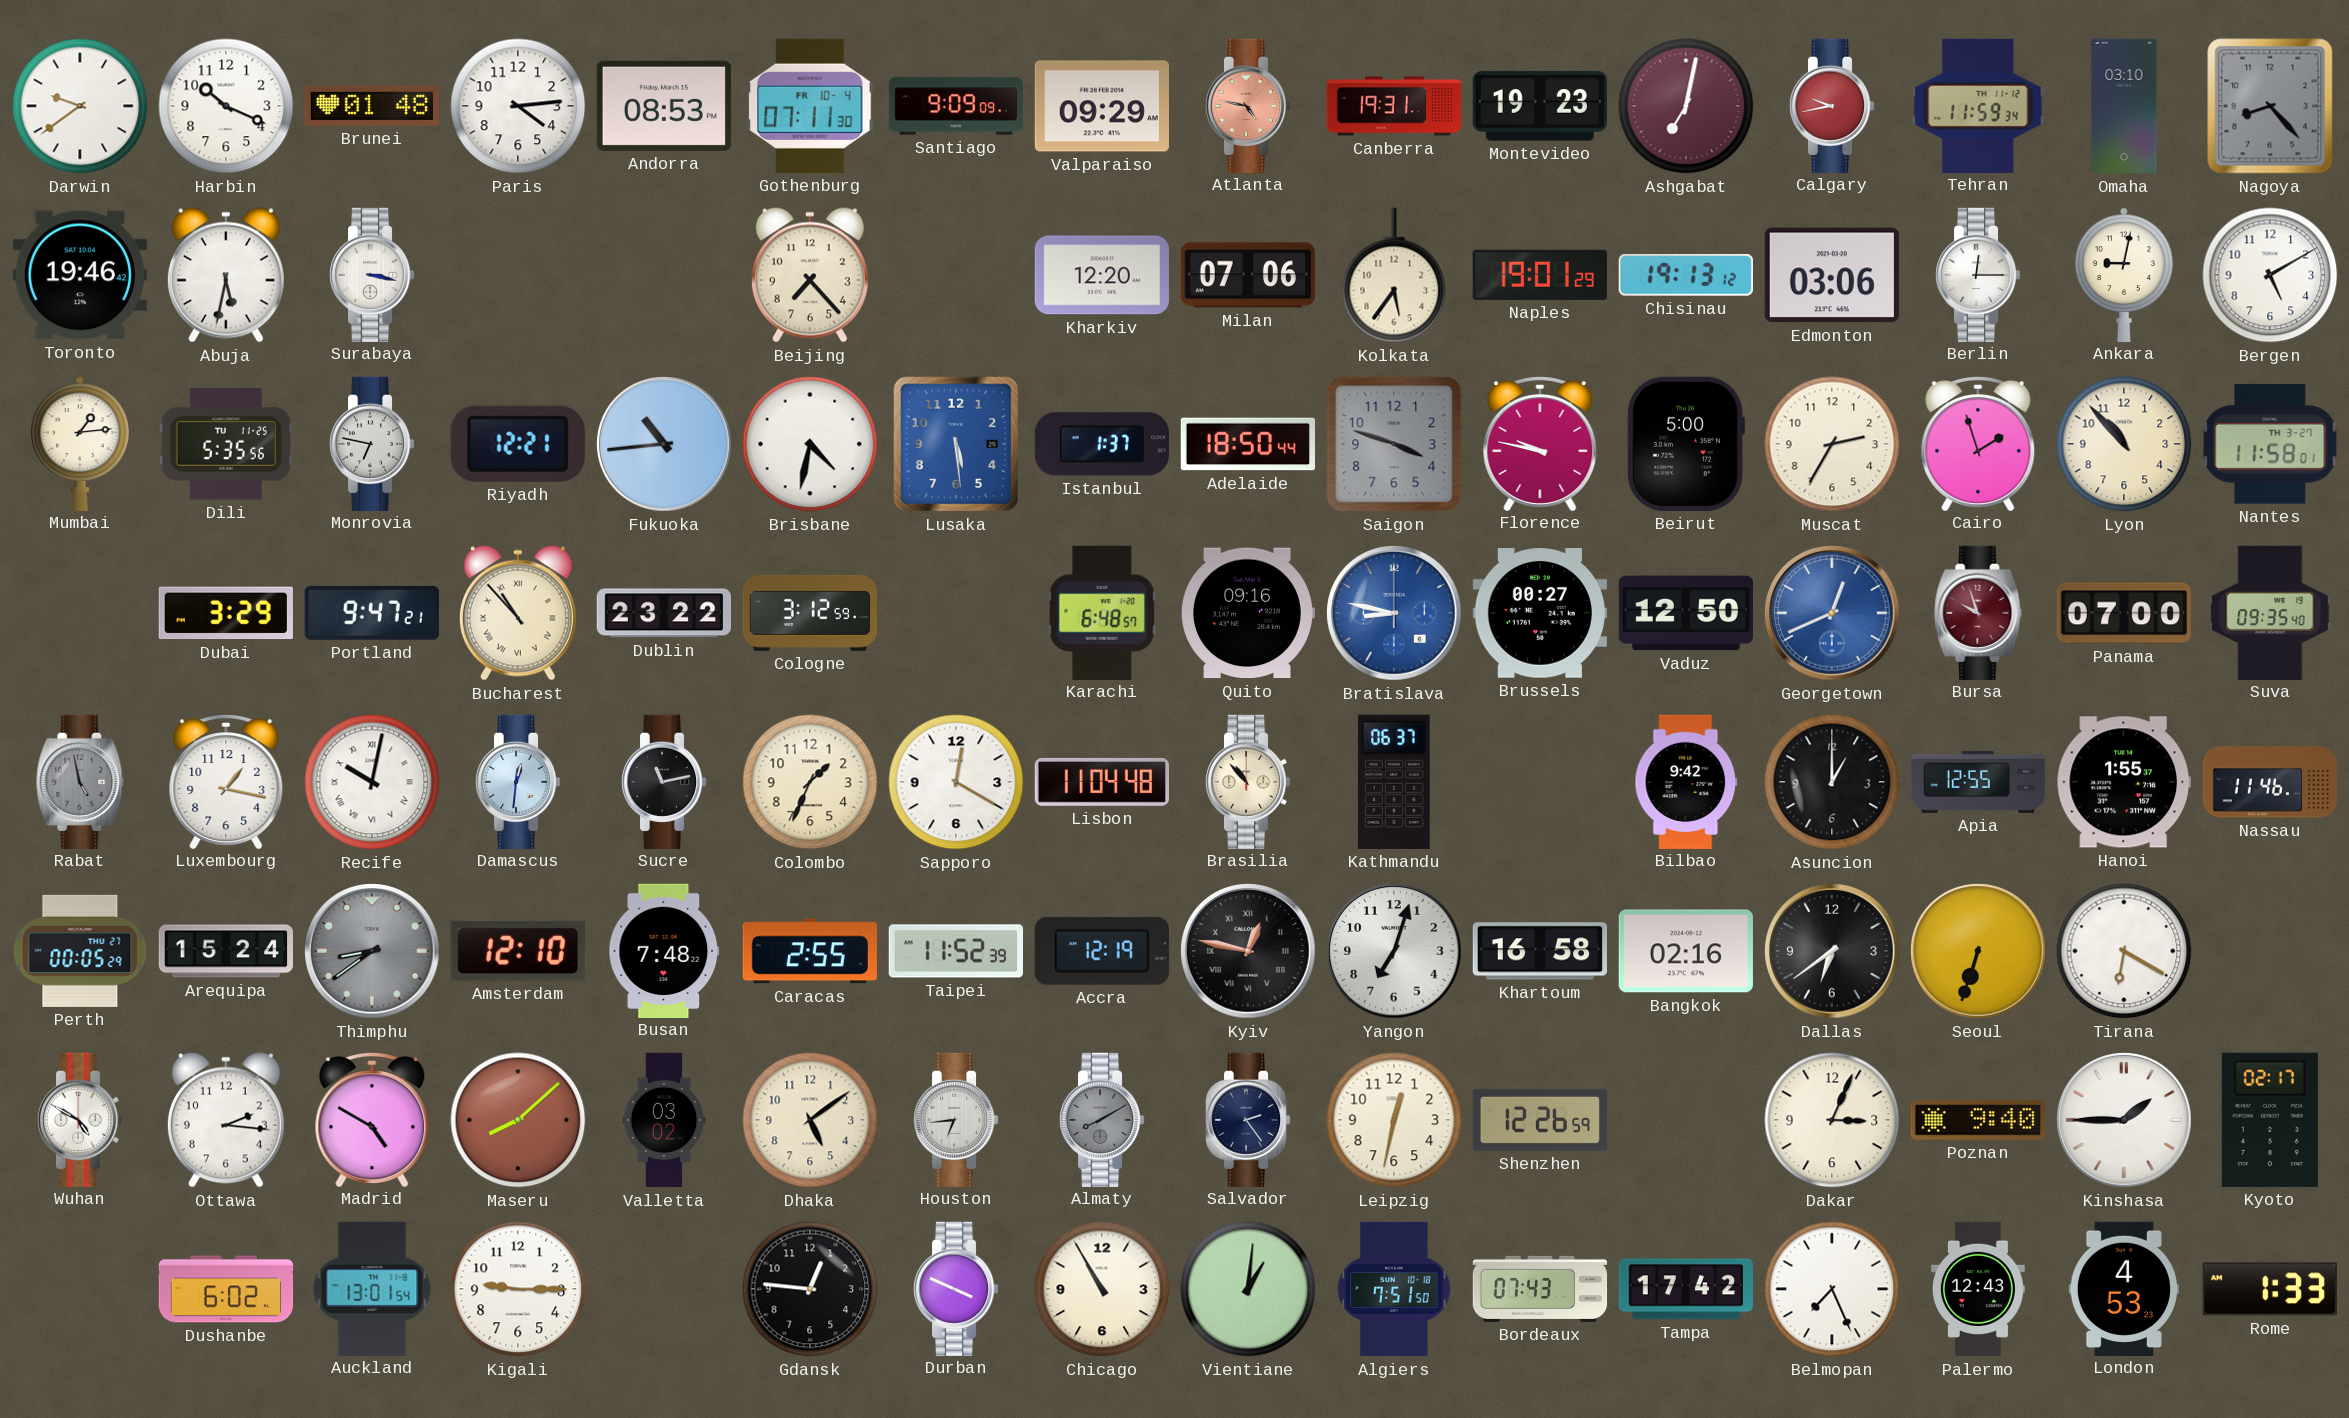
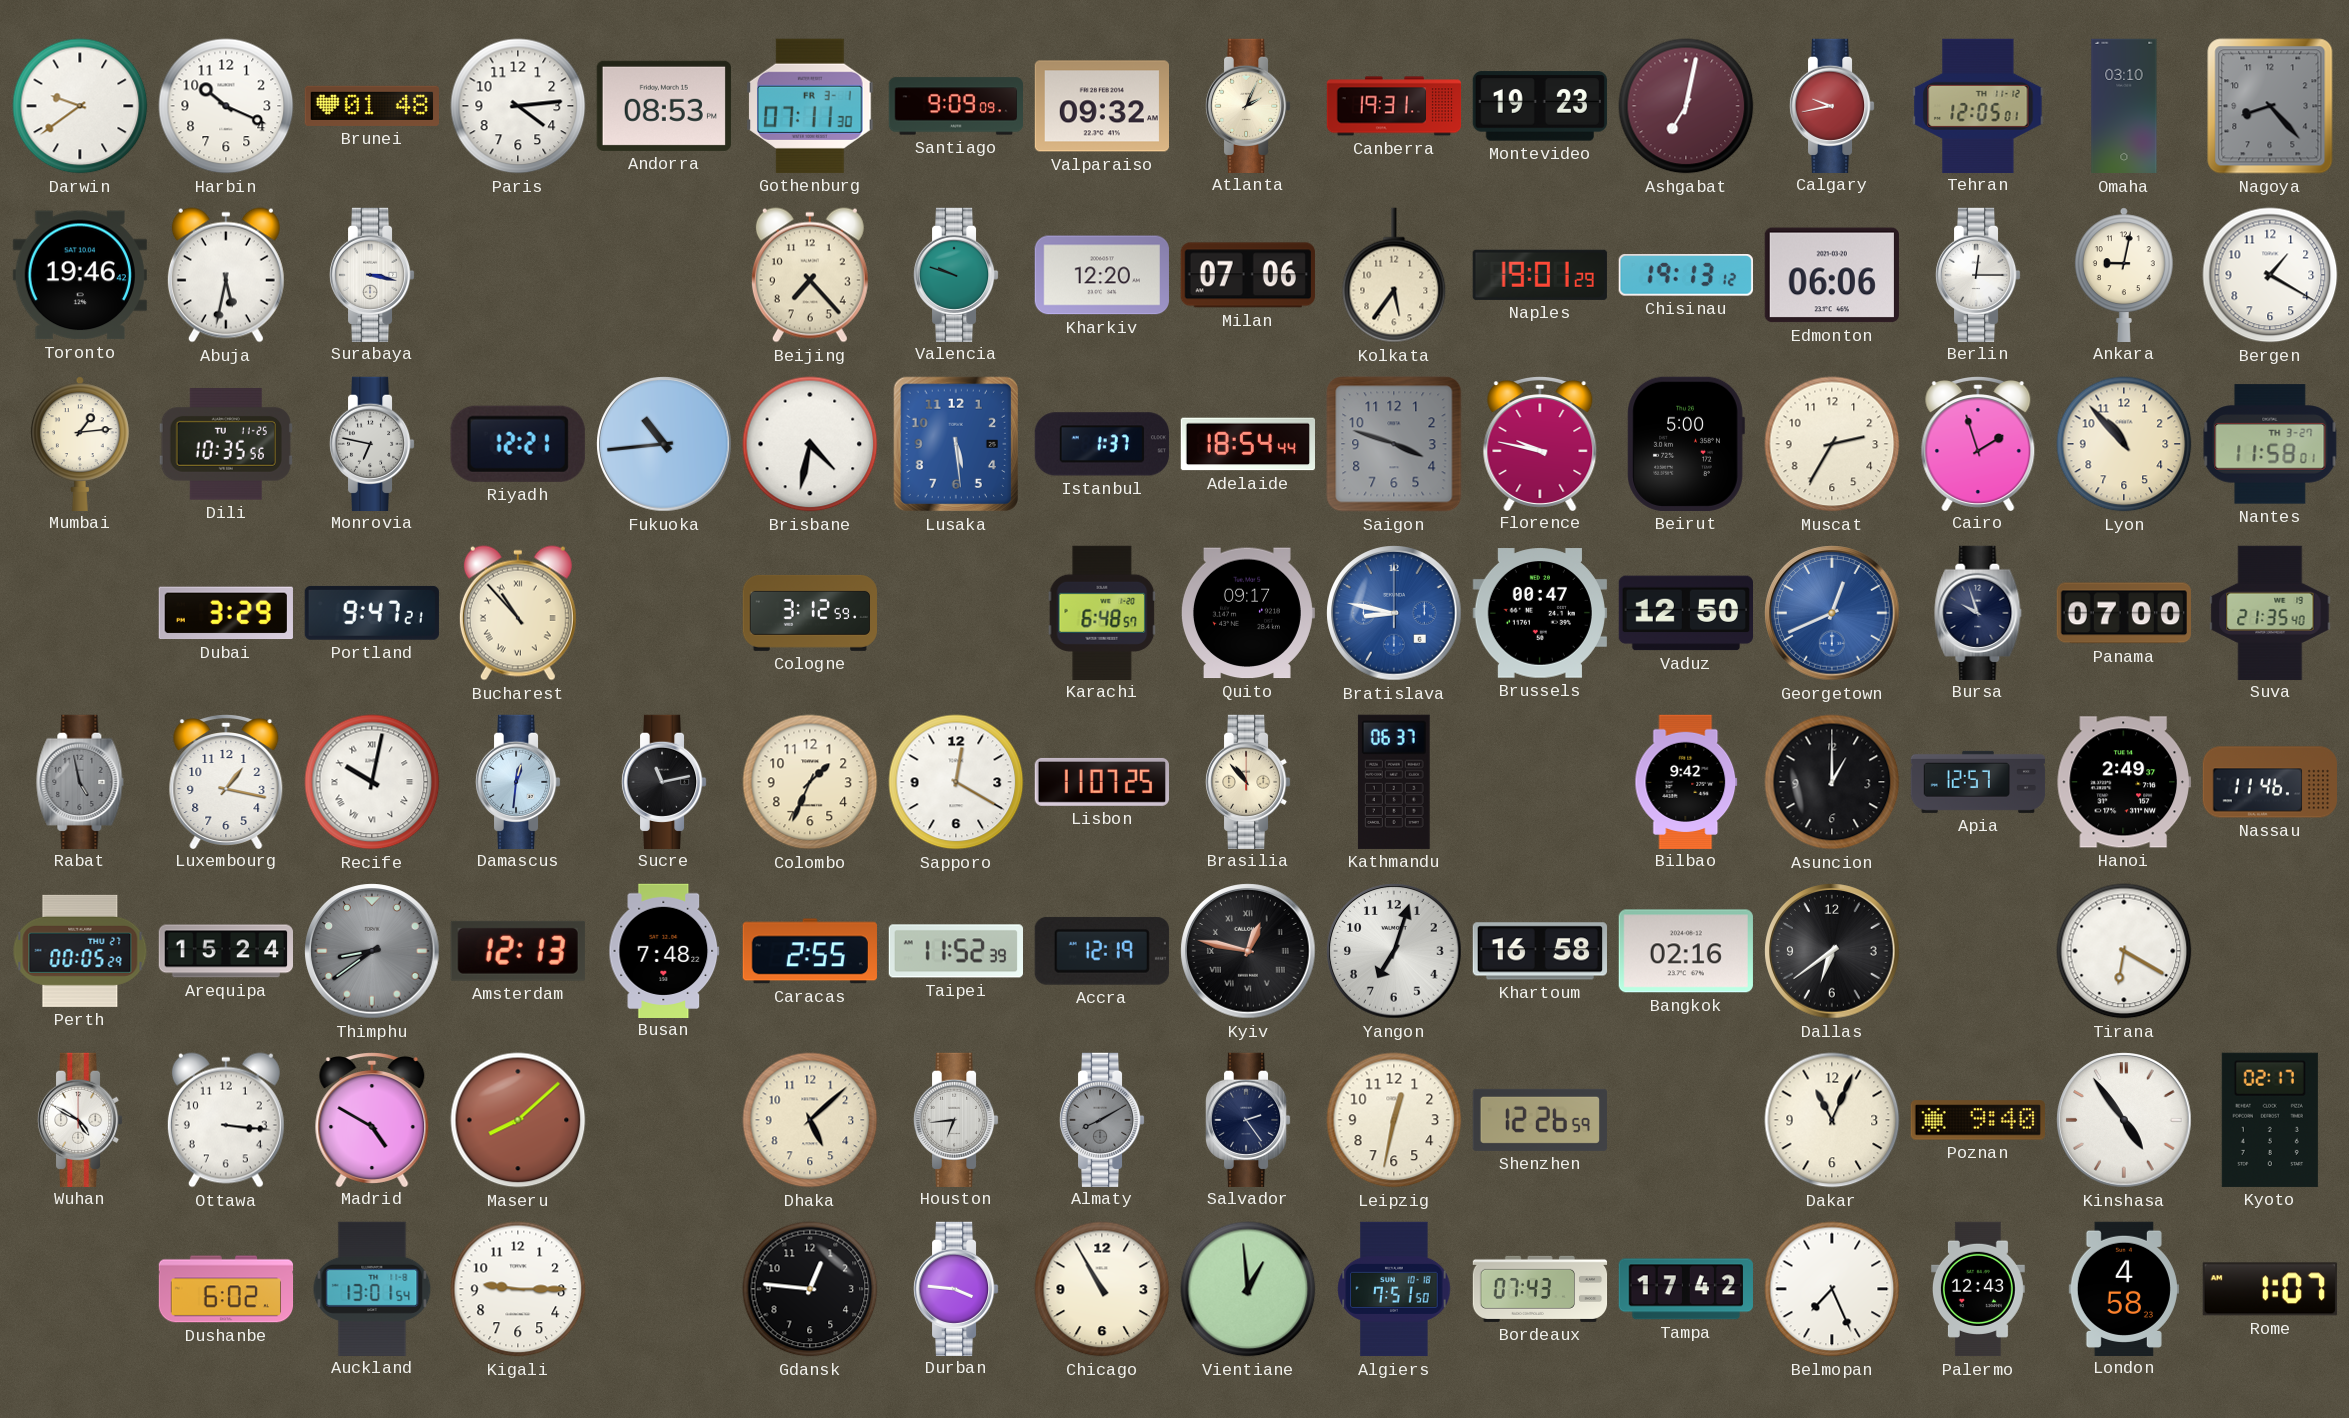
Gothenburg date: FR 10-4 -> FR 3-1 (811, 106)
Valparaiso: 09:29 -> 09:32 (1101, 106)
Atlanta: 4:47 -> 2:04 (1248, 105)
Atlanta dial: salmon -> cream (1248, 105)
Tehran: 11:59 -> 12:05 (1978, 105)
Valencia: none -> 9:48 (956, 274)
Edmonton: 03:06 -> 06:06 (1832, 275)
Bergen: 5:10 -> 1:20 (2270, 275)
Dili: 5:35 -> 10:35 (226, 445)
Adelaide: 18:50 -> 18:54 (1247, 444)
Dublin: 23:22 -> none (663, 613)
Quito: 09:16 -> 09:17 (1247, 613)
Brussels: 00:27 -> 00:47 (1540, 613)
Bursa dial: burgundy -> navy (1978, 612)
Suva: 09:35 -> 21:35 (2270, 612)
Lisbon: 11:04 -> 11:07 (1101, 782)
Apia: 12:55 -> 12:57 (1978, 782)
Hanoi: 1:55 -> 2:49 (2124, 782)
Amsterdam: 12:10 -> 12:13 (518, 951)
Seoul: 6:33 -> none (1978, 951)
Ottawa: 2:16 -> 3:16 (226, 1120)
Valletta: 03:02 -> none (664, 1120)
Dhaka: 5:09 -> 5:08 (810, 1120)
Dakar: 3:04 -> 11:04 (1832, 1120)
Kinshasa: 1:45 -> 4:54 (2124, 1120)
Durban: 3:49 -> 3:46 (956, 1288)
Vientiane: 1:01 -> 12:59 (1248, 1289)
London: 4:53 -> 4:58 (2124, 1288)
Rome: 1:33 -> 1:07 (2270, 1289)
